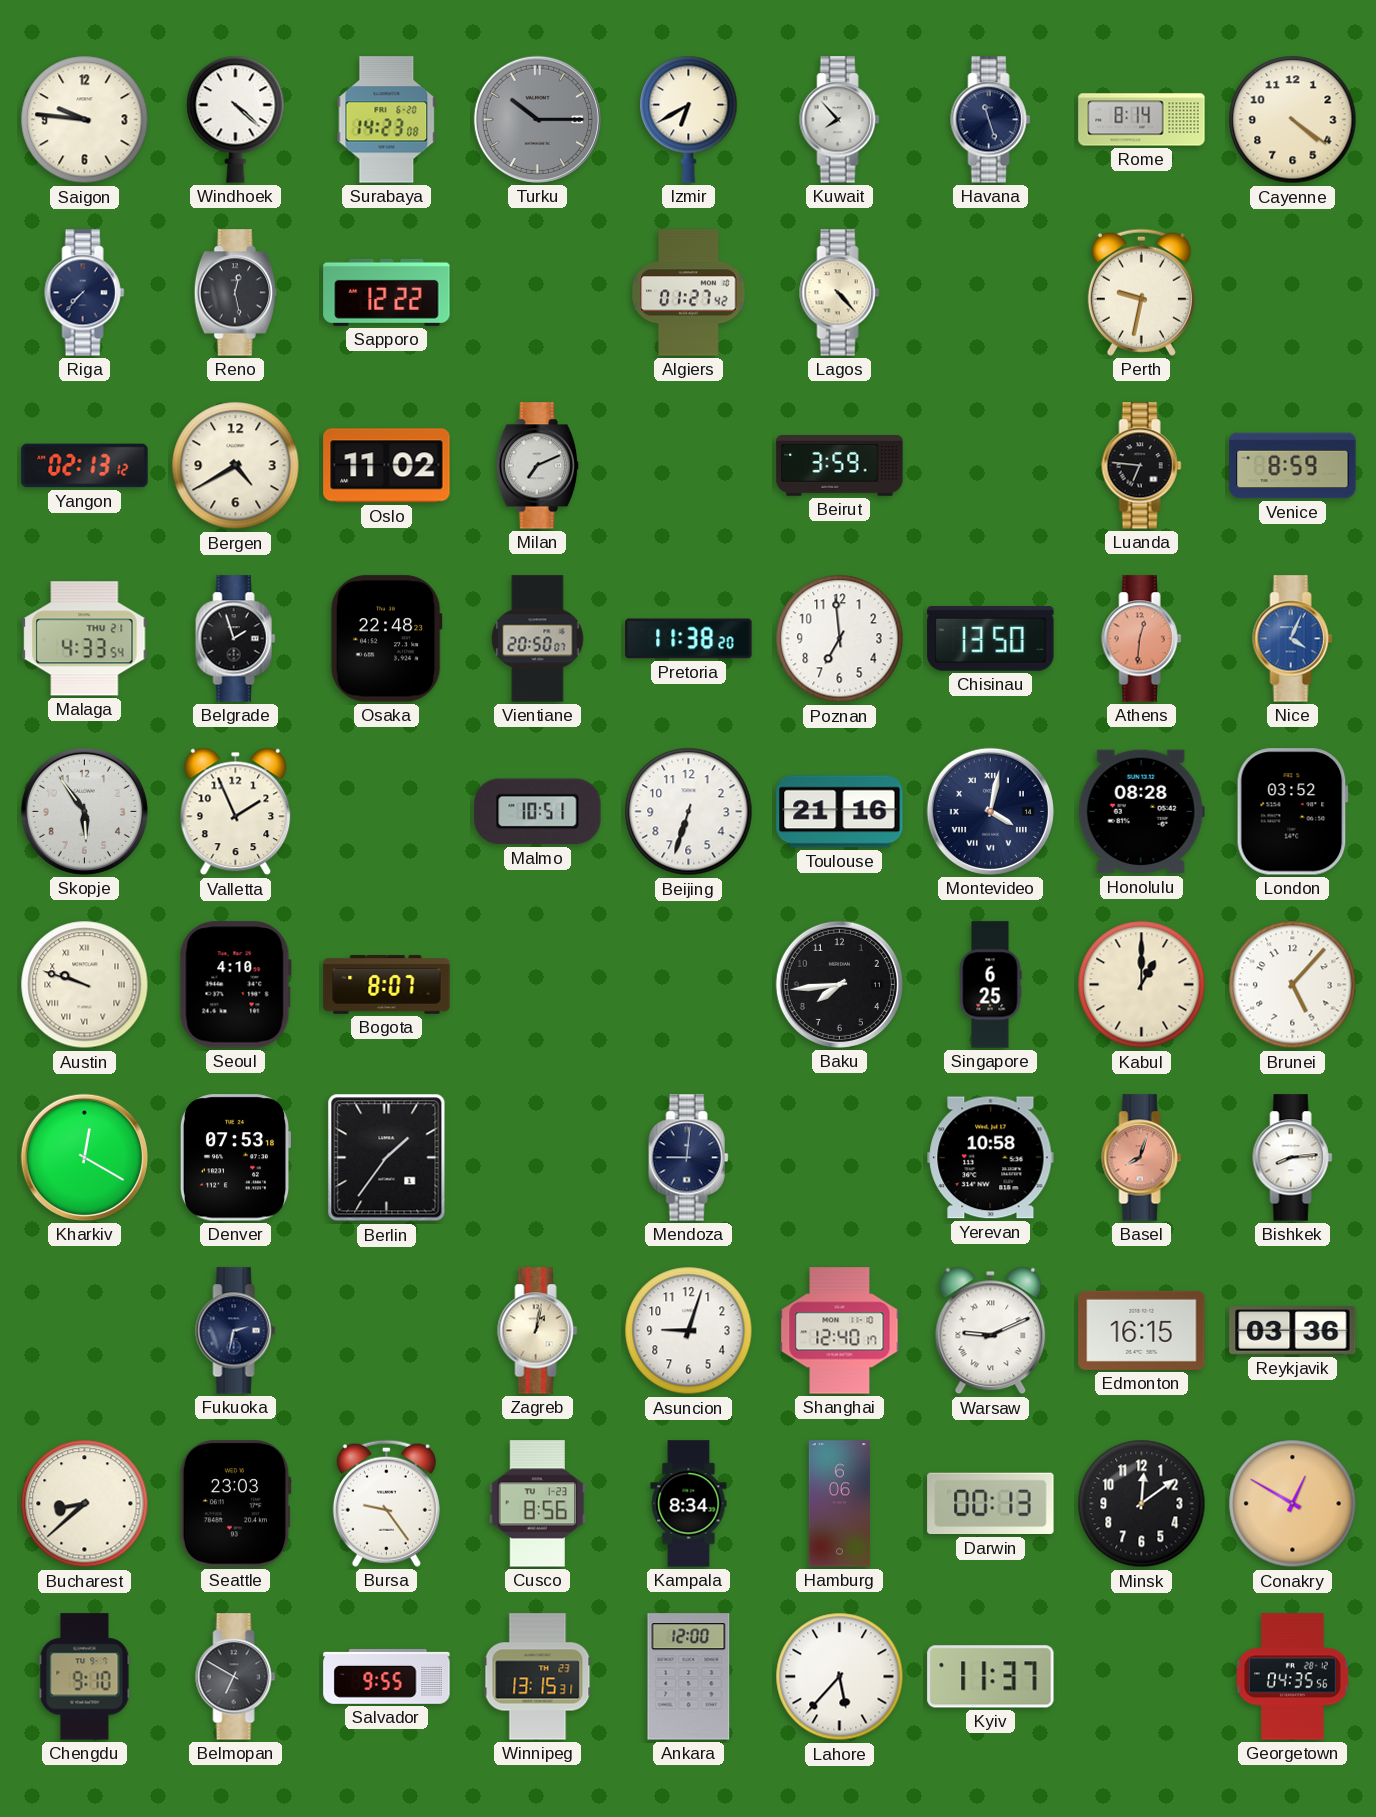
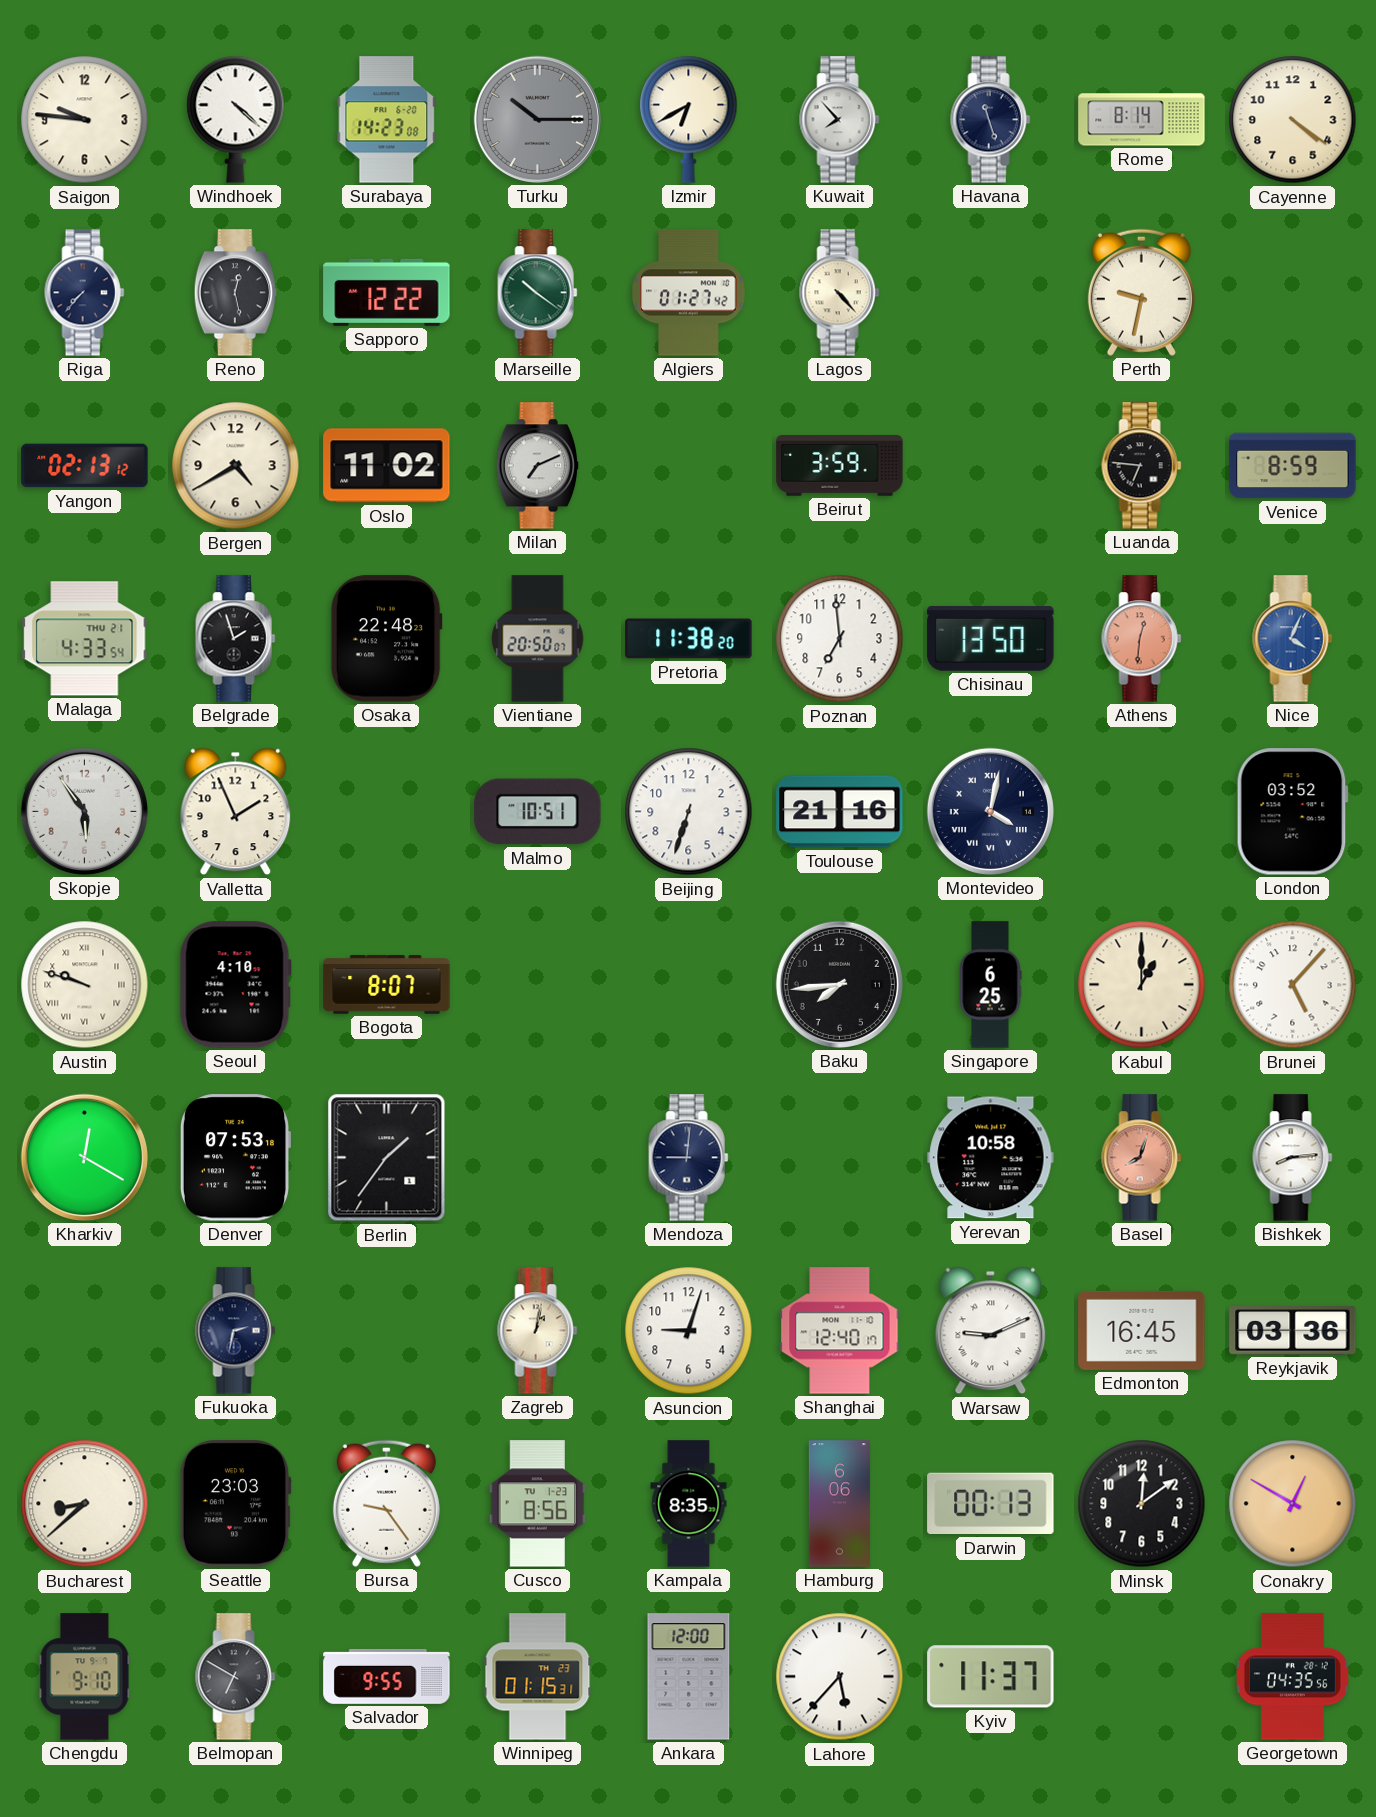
Marseille: none -> 10:21 (538, 293)
Honolulu: 08:28 -> none (1141, 812)
Edmonton: 16:15 -> 16:45 (1142, 1330)
Kampala: 8:34 -> 8:35 (689, 1504)
Winnipeg: 13:15 -> 01:15 (538, 1677)
